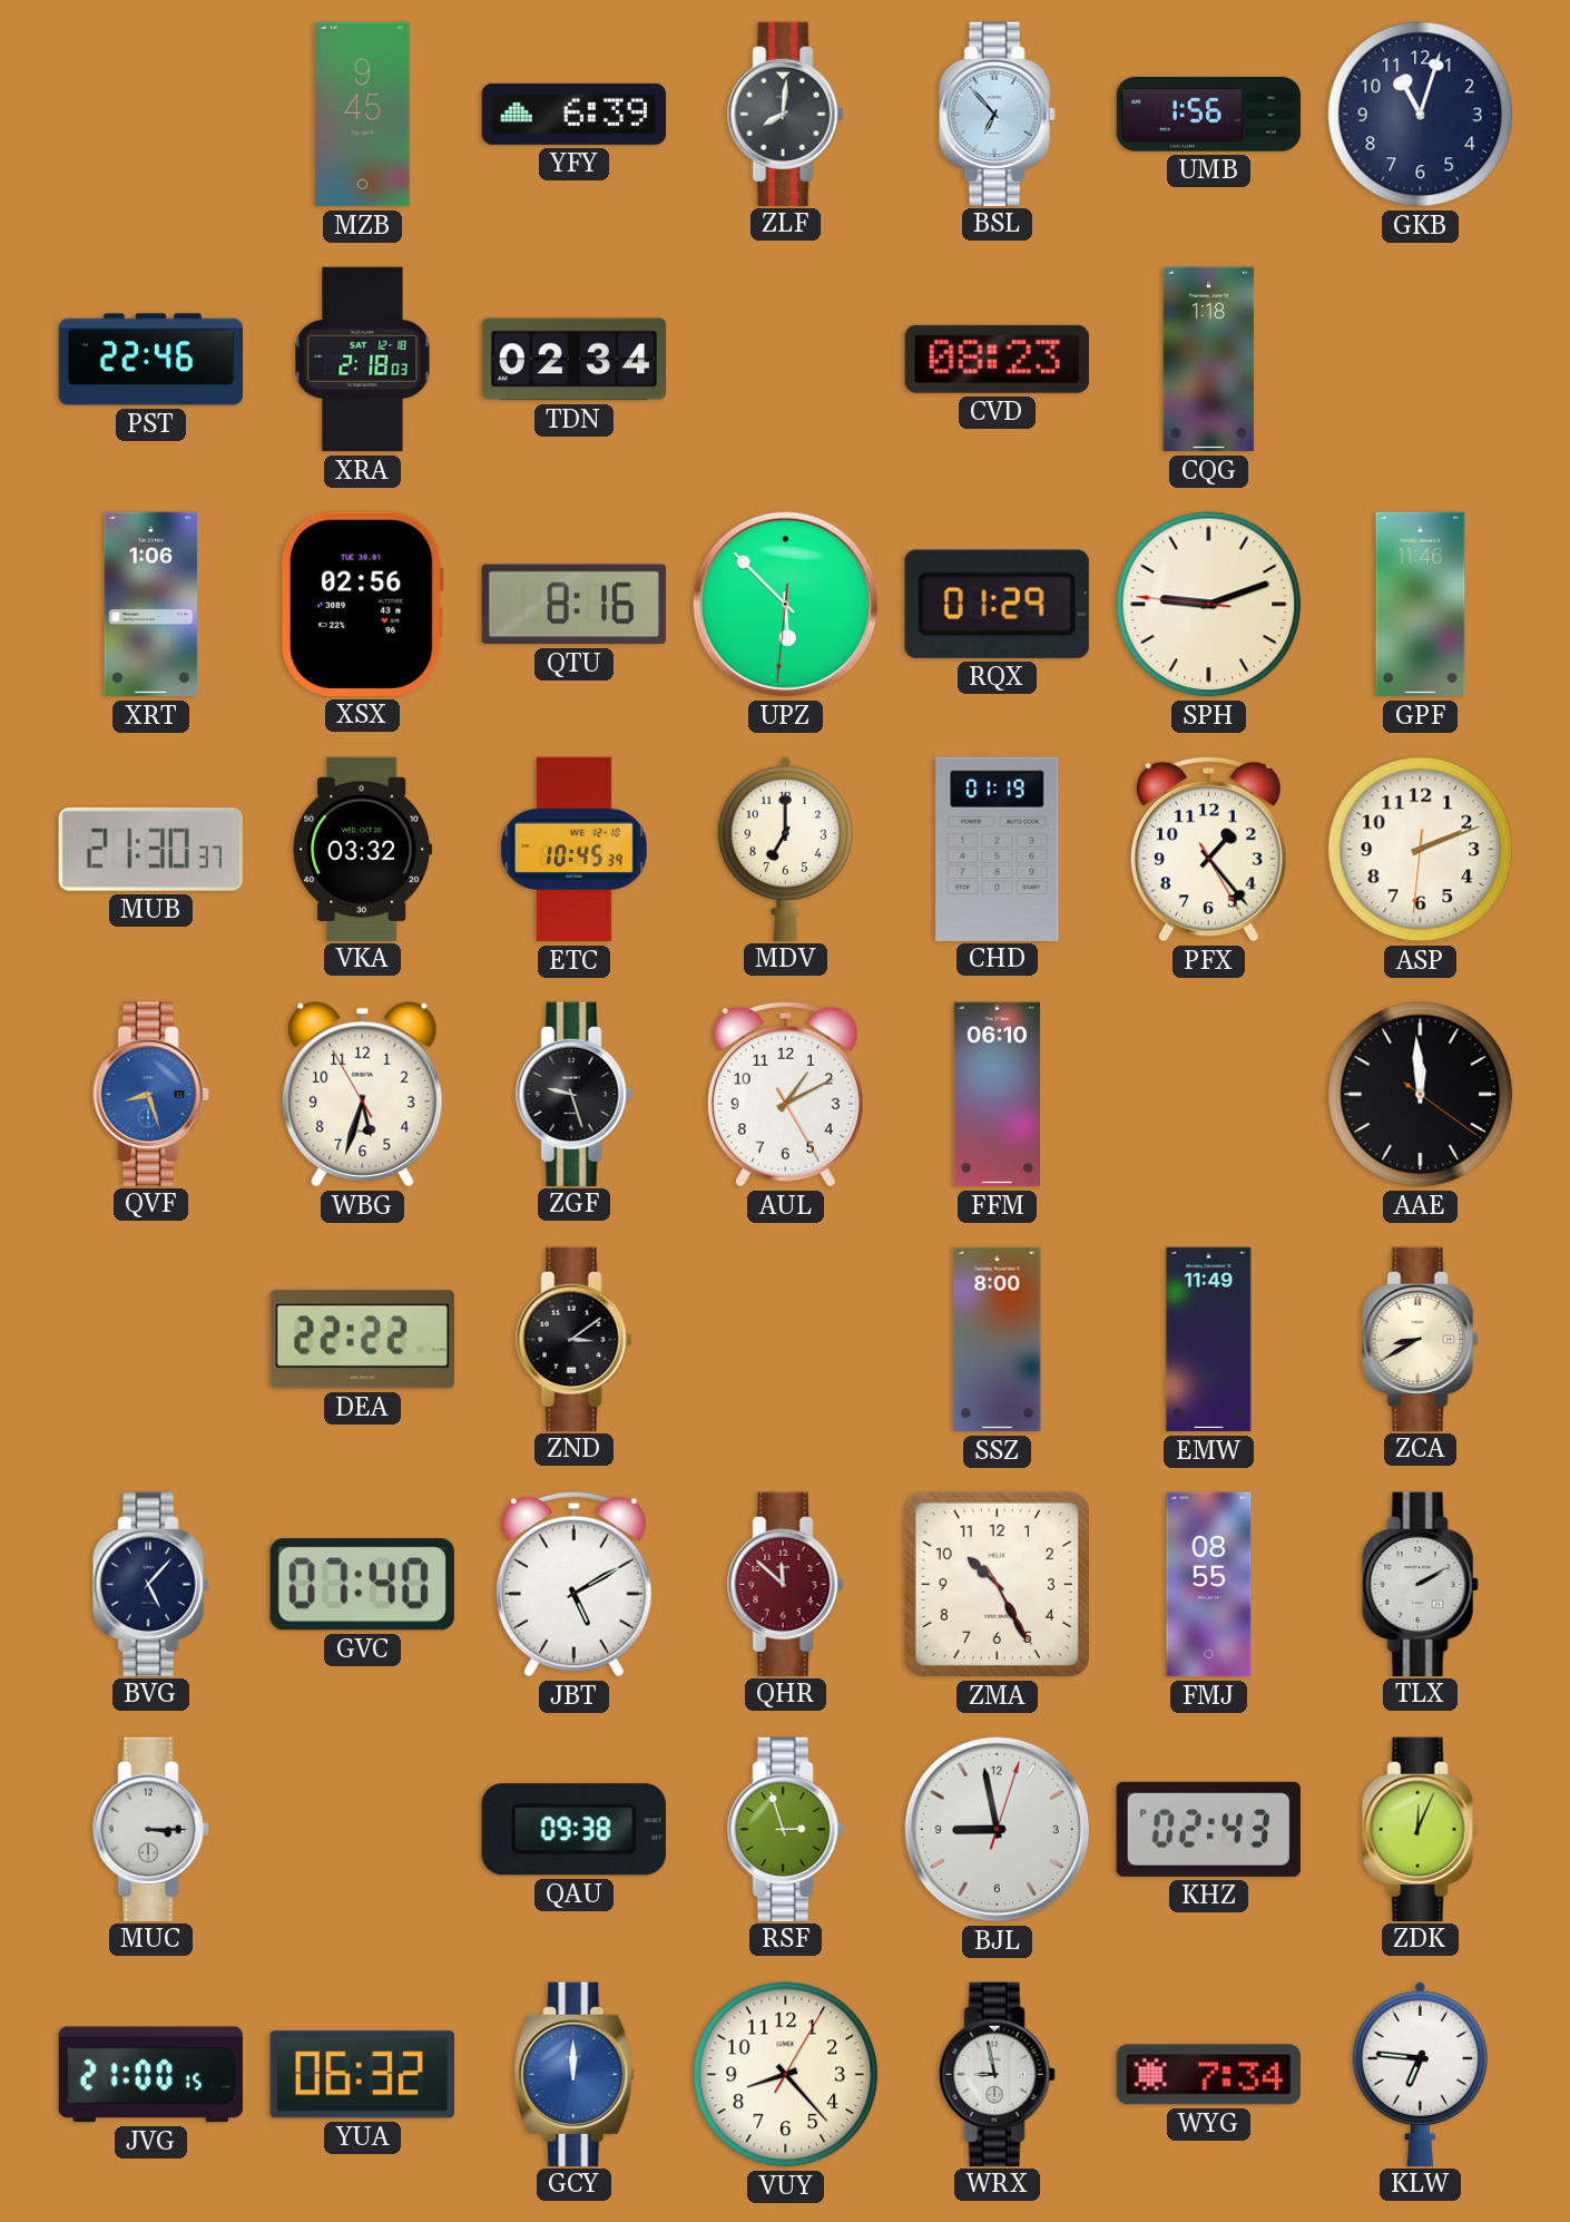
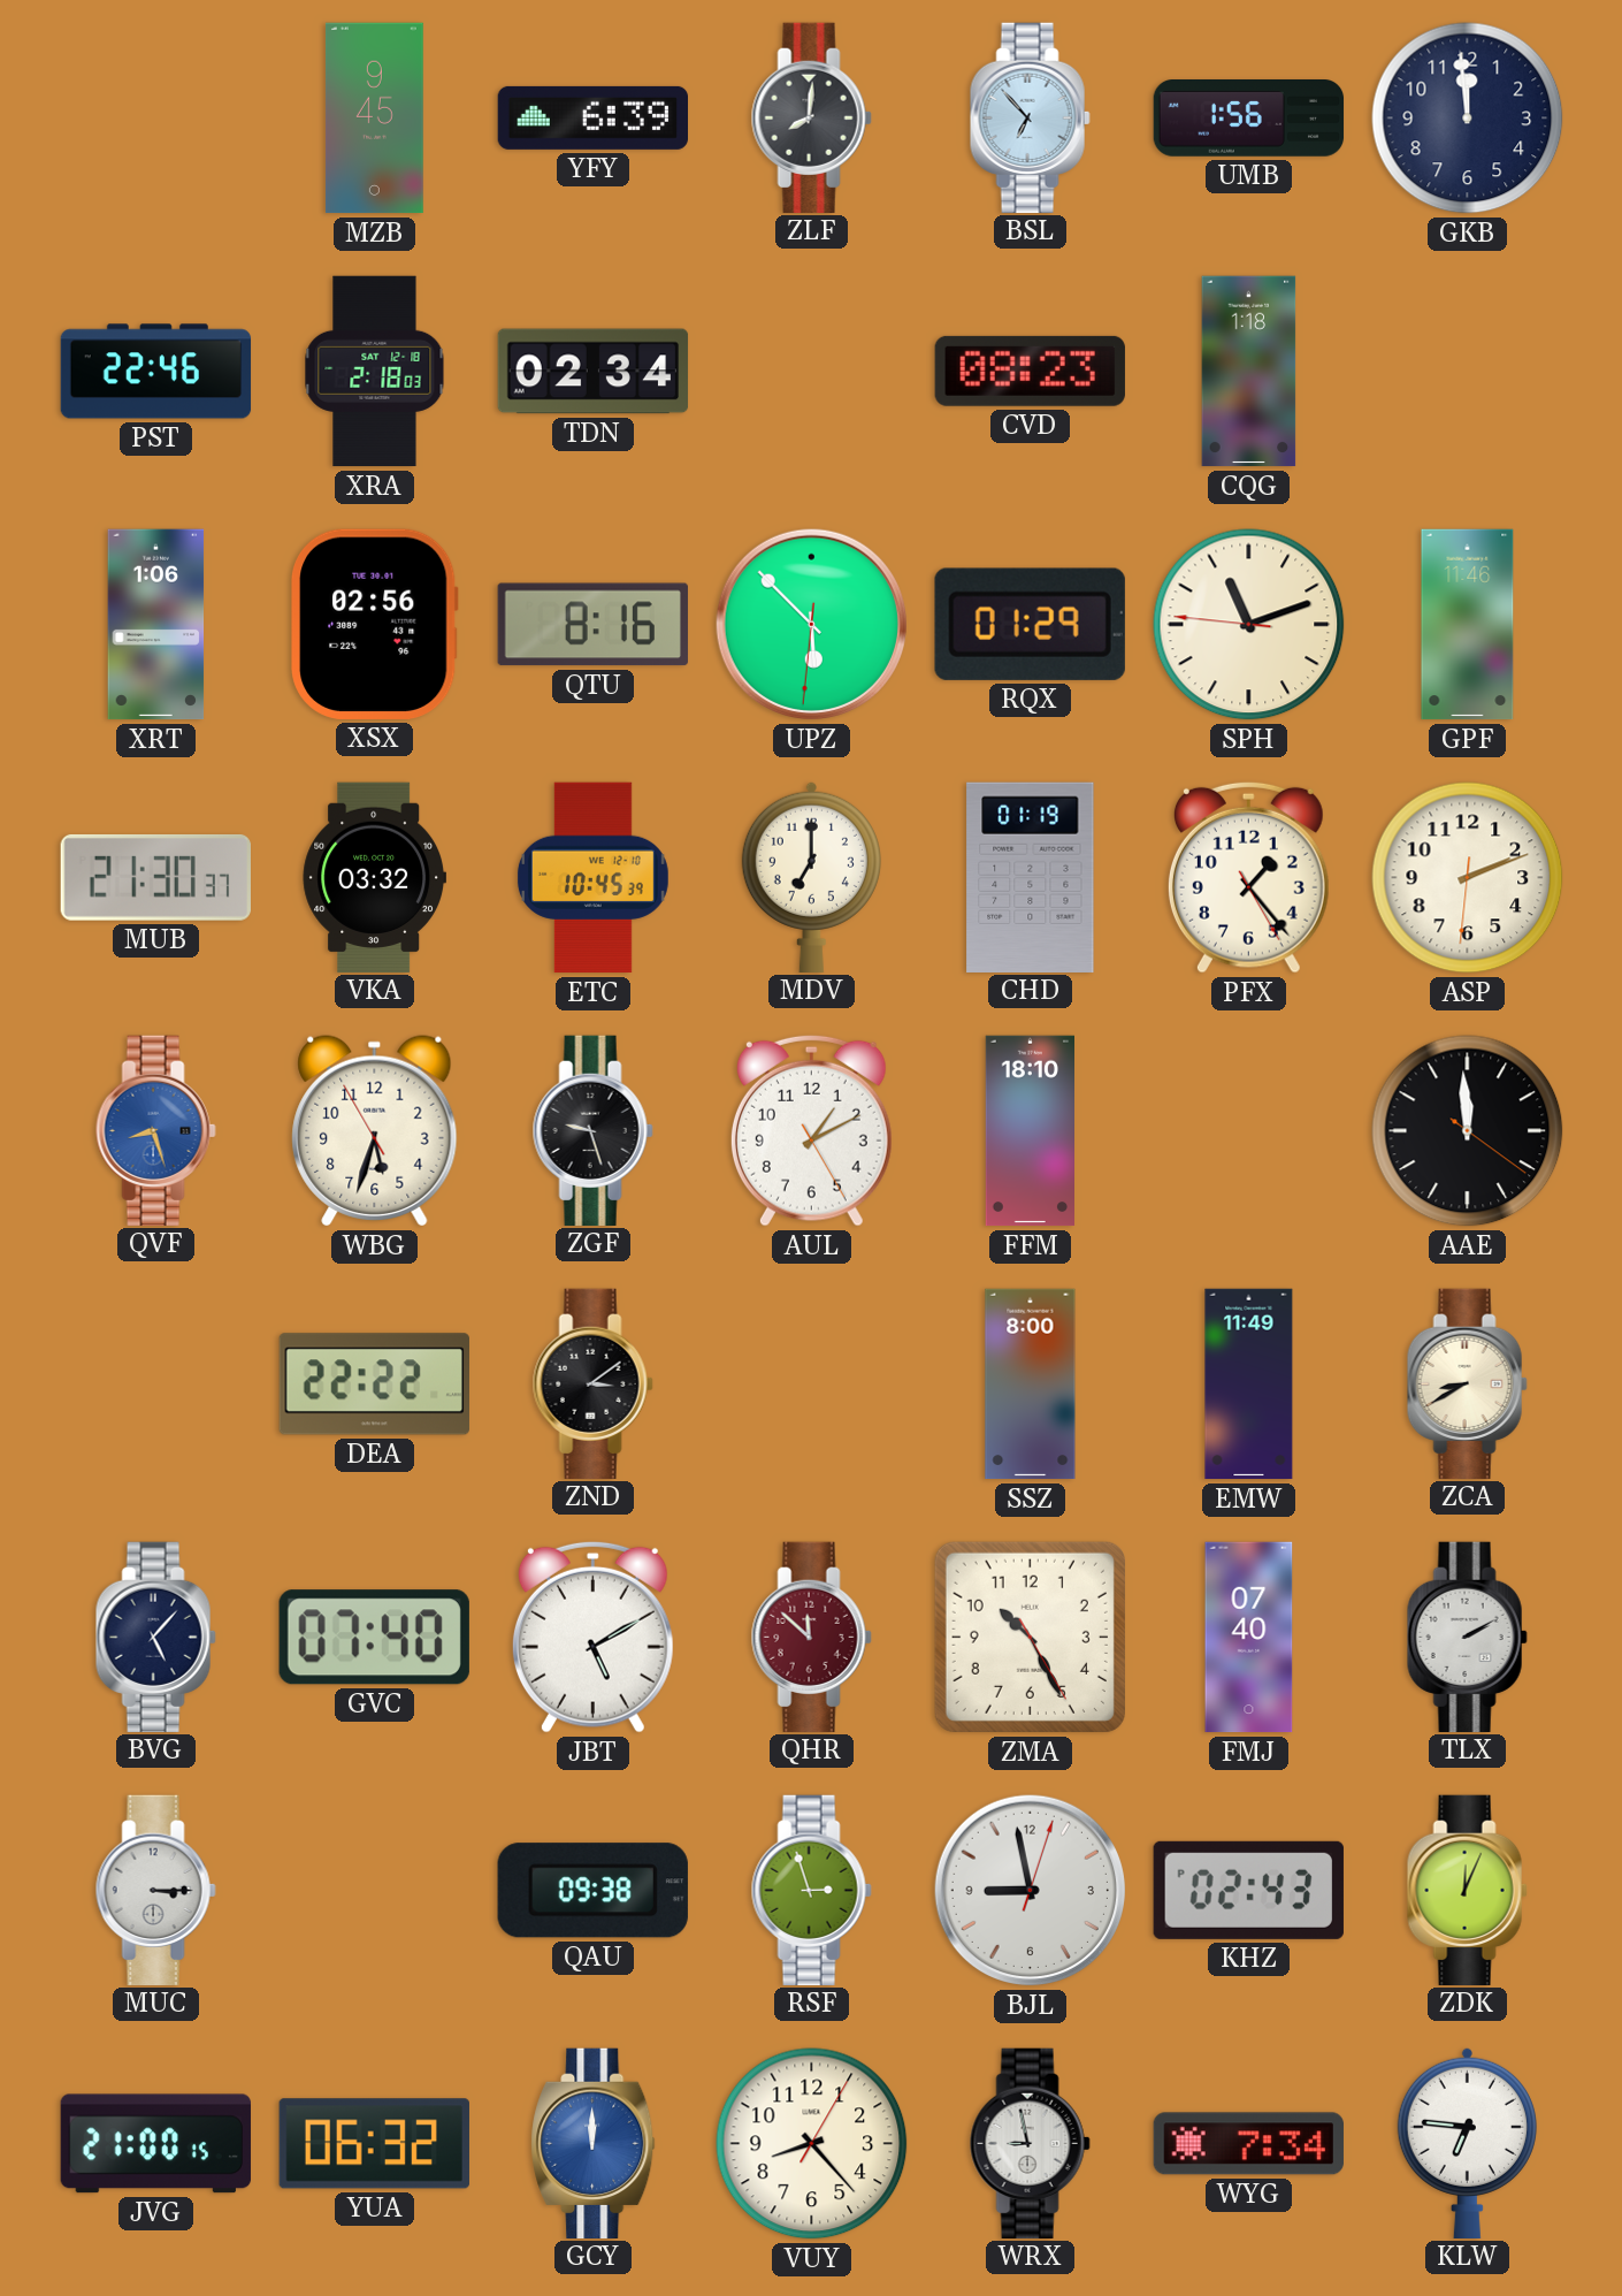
GKB: 11:03 -> 11:59 (1468, 119)
SPH: 9:11 -> 11:11 (1249, 625)
FFM: 06:10 -> 18:10 (1030, 1131)
FMJ: 08:55 -> 07:40 (1249, 1638)
